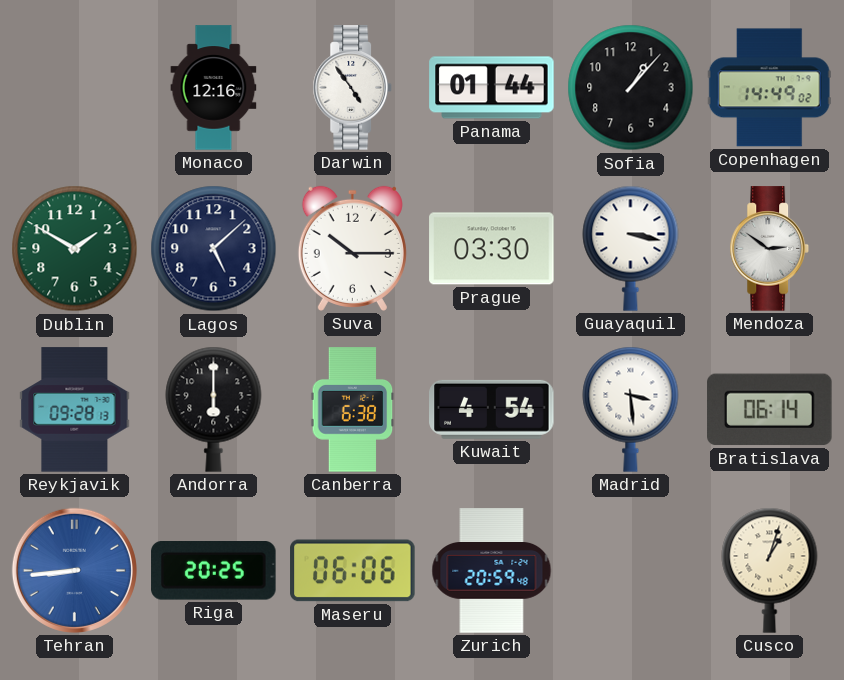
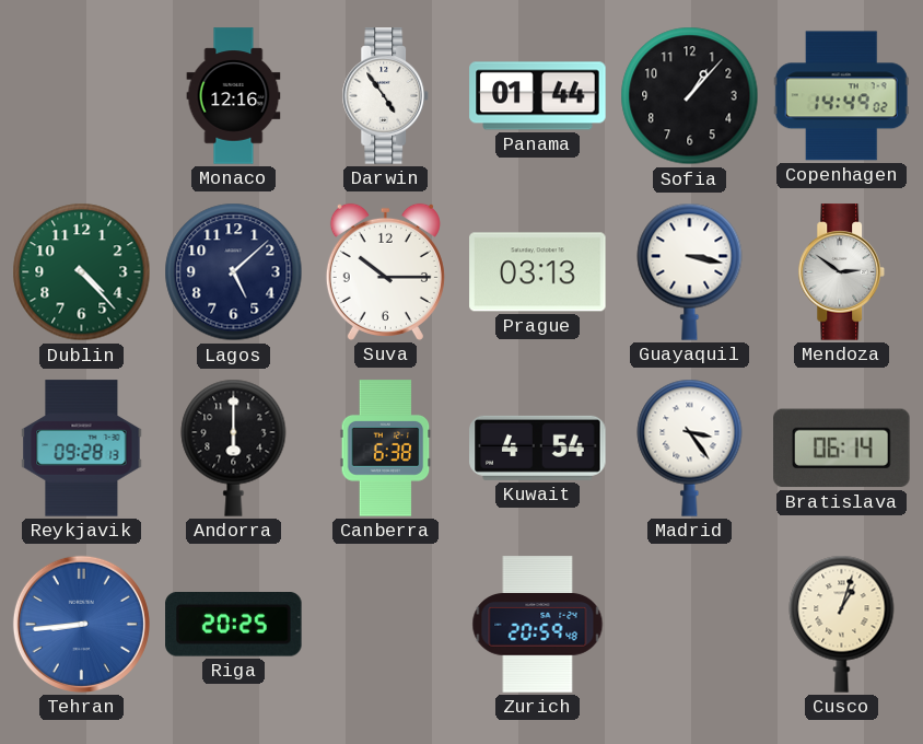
Dublin: 1:50 -> 4:23 (82, 272)
Prague: 03:30 -> 03:13 (538, 272)
Madrid: 3:29 -> 3:24 (690, 447)
Maseru: 06:06 -> none (353, 571)
